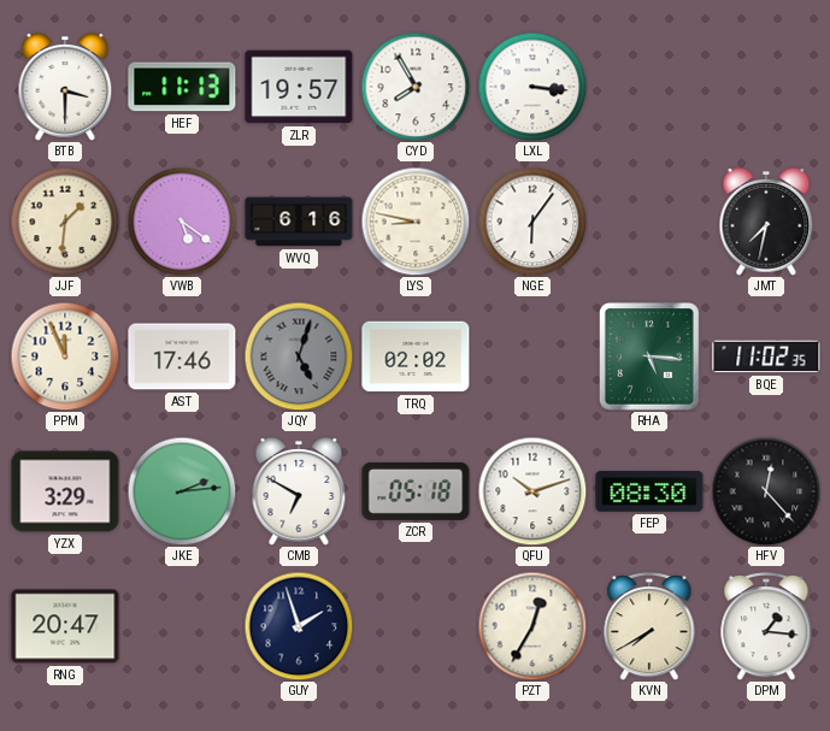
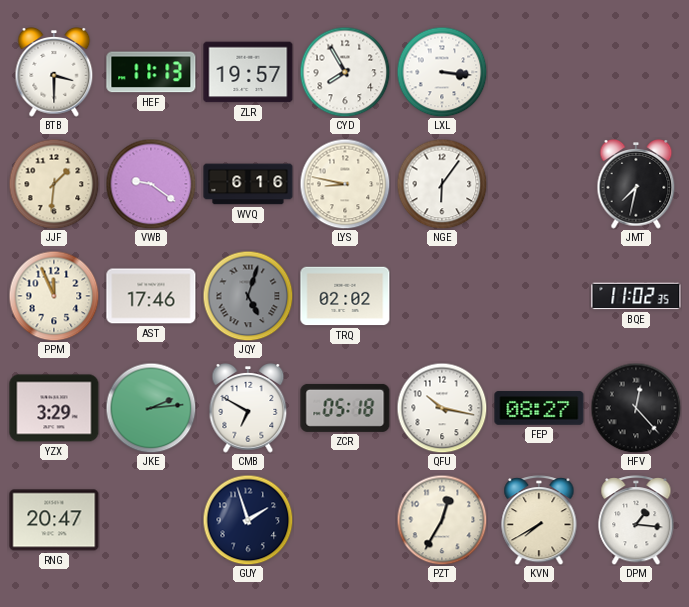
VWB: 5:21 -> 9:21 (151, 184)
RHA: 5:16 -> none (651, 358)
QFU: 10:12 -> 10:17 (442, 408)
FEP: 08:30 -> 08:27 (539, 408)
